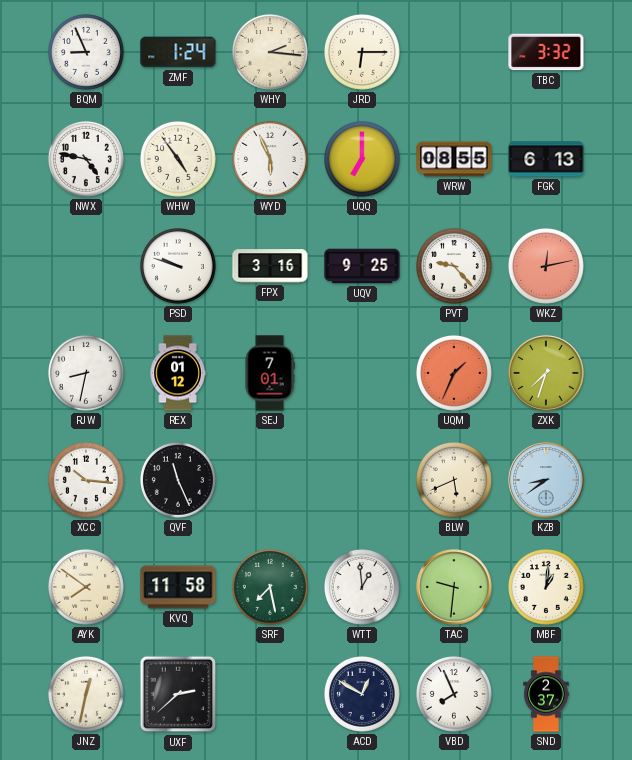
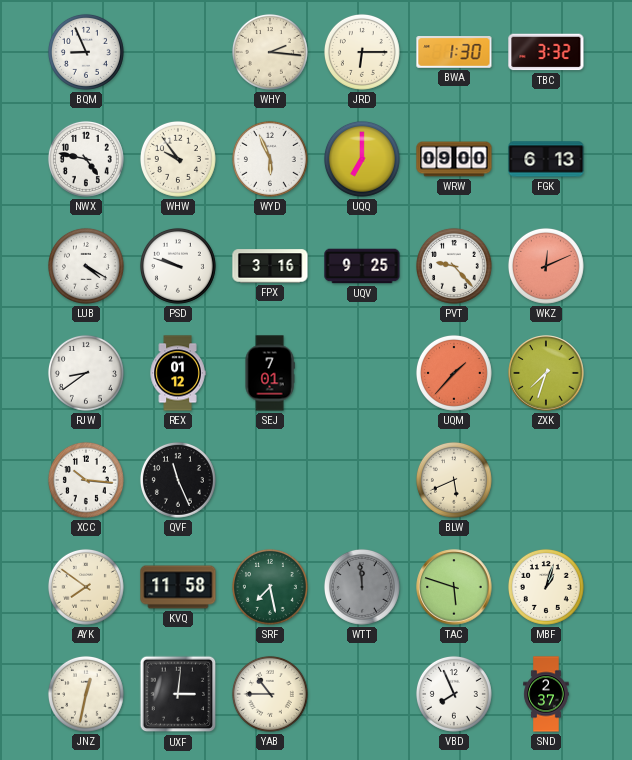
ZMF: 1:24 -> none (178, 52)
BWA: none -> 1:30 (454, 52)
WHW: 4:54 -> 9:54 (178, 159)
WRW: 08:55 -> 09:00 (454, 159)
LUB: none -> 4:20 (86, 266)
WKZ: 12:13 -> 12:11 (546, 266)
RJW: 8:32 -> 8:39 (86, 373)
UQM: 1:34 -> 1:37 (454, 373)
KZB: 8:39 -> none (546, 480)
WTT: 12:59 -> 11:59 (362, 587)
WTT dial: white -> grey (362, 587)
TAC: 9:31 -> 5:48 (454, 587)
MBF: 1:01 -> 1:03 (546, 587)
UXF: 2:38 -> 3:01 (178, 694)
YAB: none -> 10:45 (270, 694)
ACD: 12:50 -> none (362, 694)
